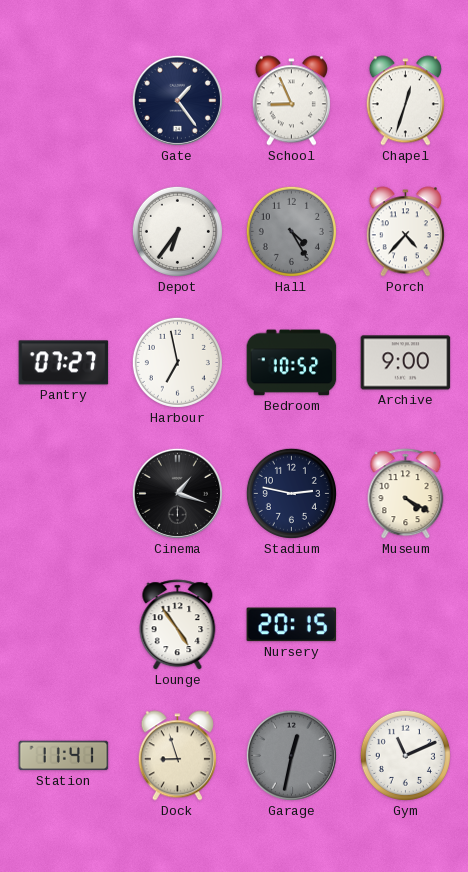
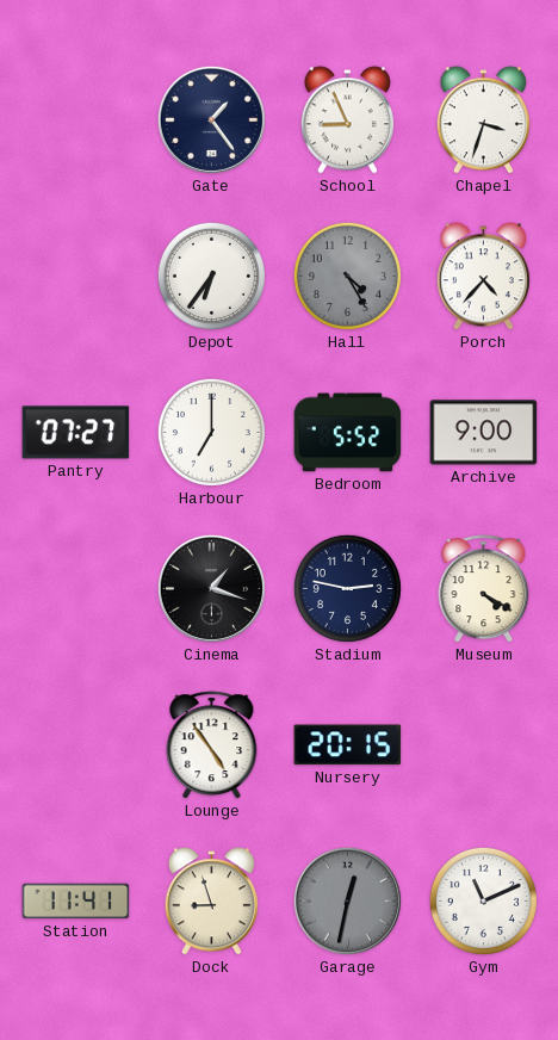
Chapel: 12:33 -> 3:33 (483, 120)
Harbour: 6:58 -> 7:00 (211, 432)
Bedroom: 10:52 -> 5:52 (348, 433)
